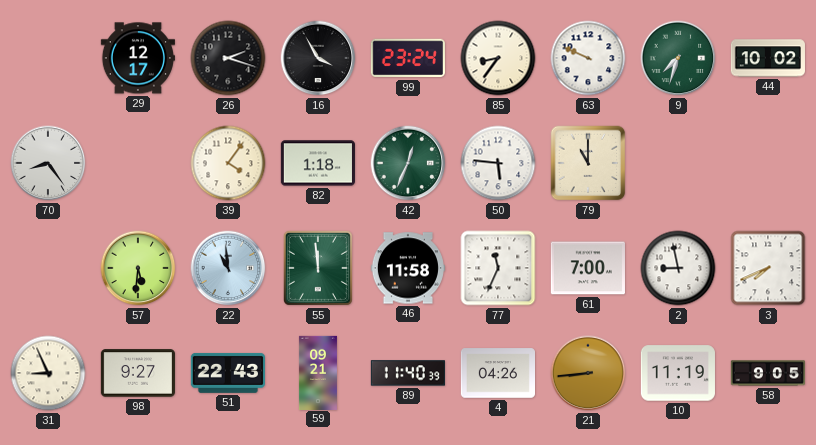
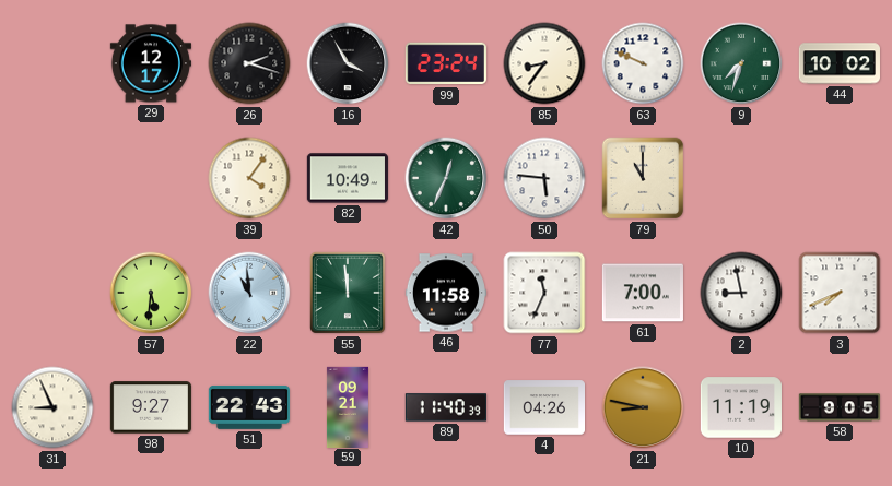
70: 8:24 -> none (48, 163)
82: 1:18 -> 10:49 (348, 178)
21: 8:44 -> 8:47 (643, 407)
